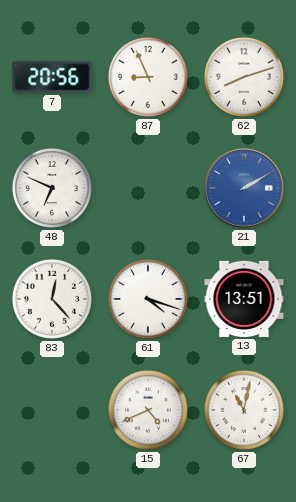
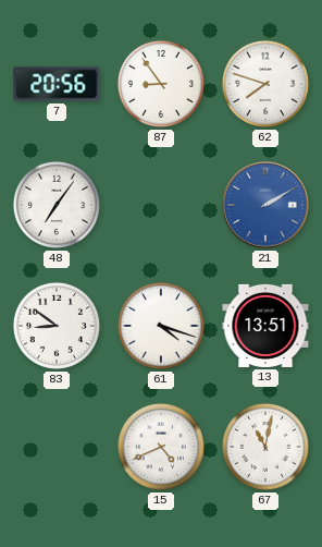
87: 8:56 -> 8:54 (161, 84)
62: 8:12 -> 7:48 (265, 84)
48: 6:49 -> 7:06 (57, 205)
83: 12:23 -> 8:51 (57, 326)
